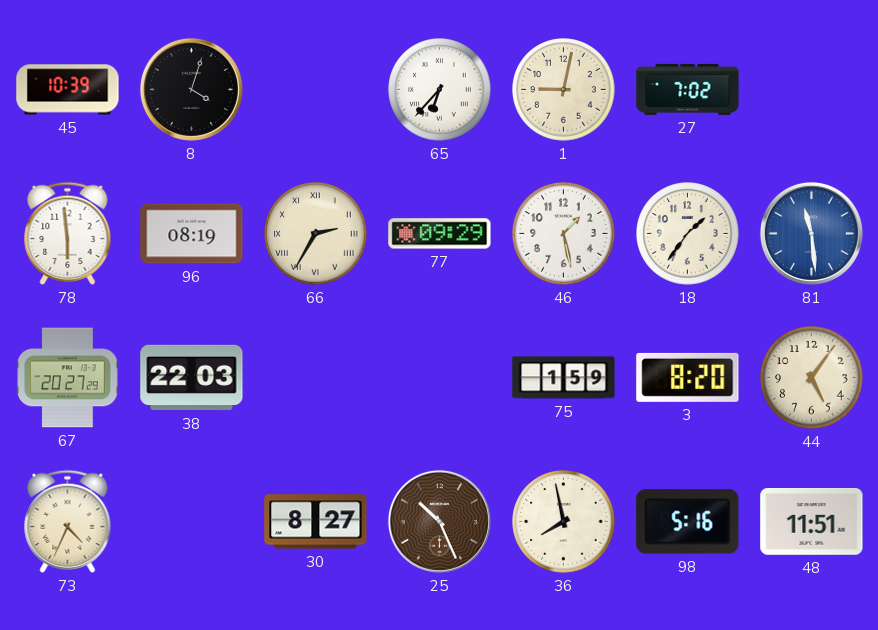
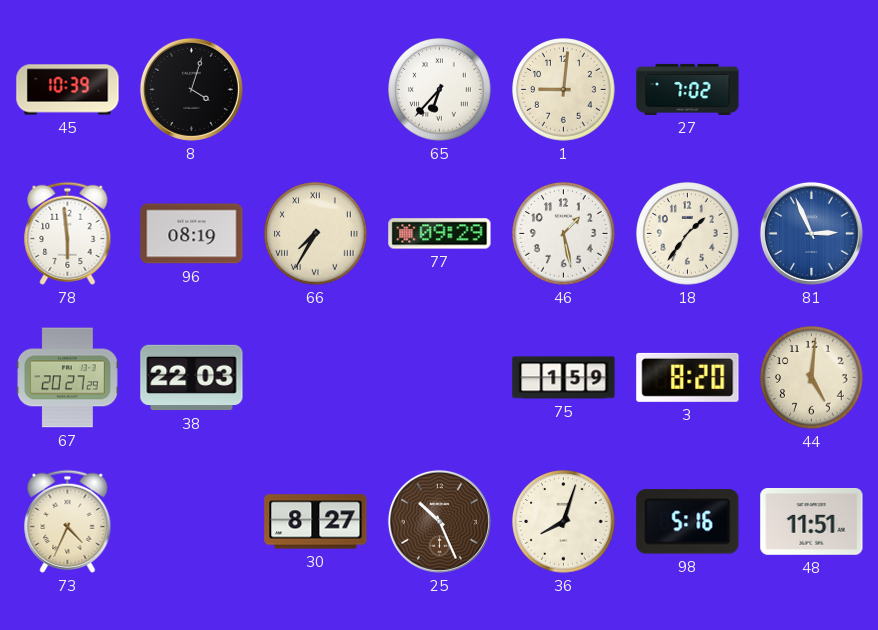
1: 9:02 -> 9:01 (564, 90)
66: 2:35 -> 7:35 (316, 234)
81: 11:29 -> 2:56 (811, 233)
44: 5:06 -> 5:01 (812, 378)
36: 7:58 -> 8:03 (564, 522)
